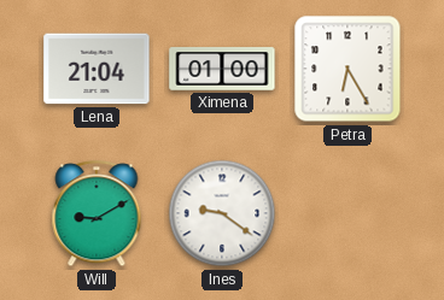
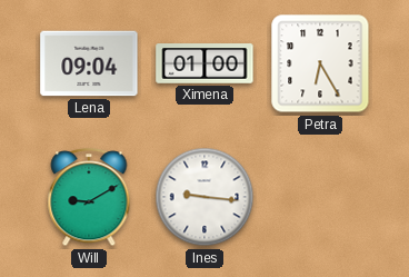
Lena: 21:04 -> 09:04 (89, 63)
Ines: 9:21 -> 9:16 (205, 197)
